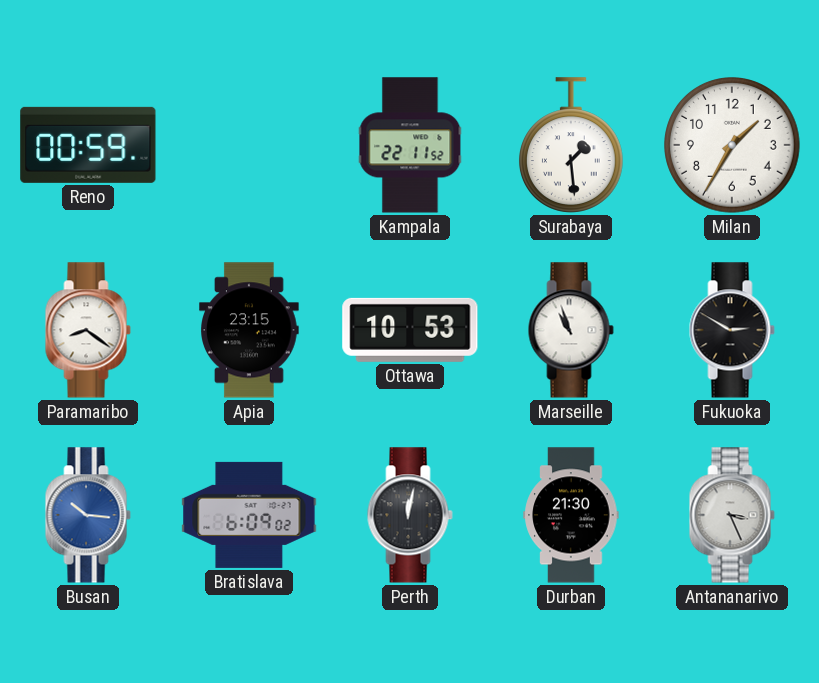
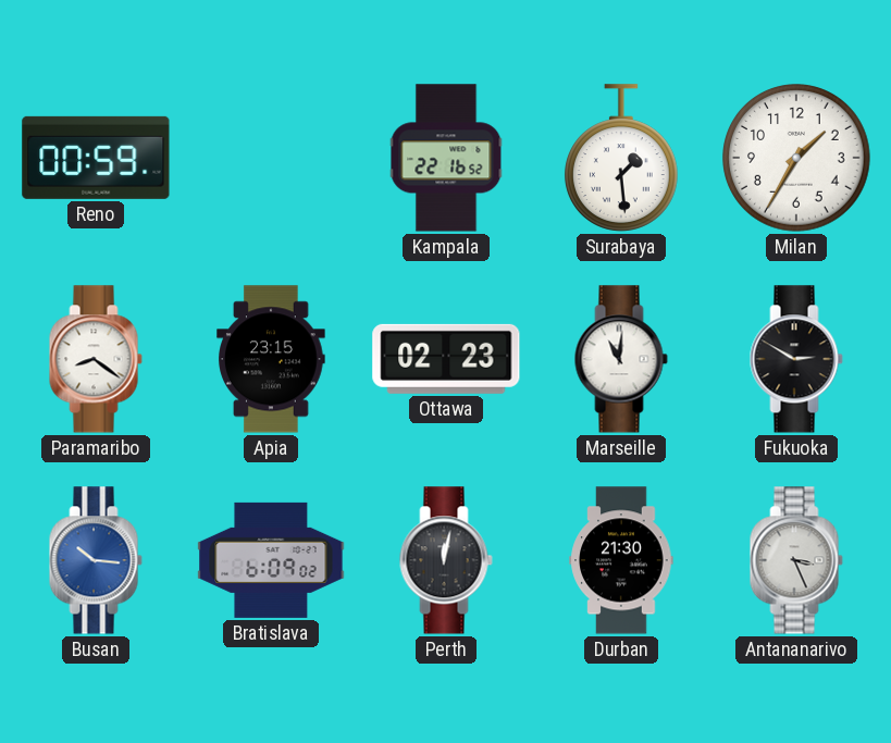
Kampala: 22:11 -> 22:16 (446, 158)
Ottawa: 10:53 -> 02:23 (446, 359)
Marseille: 10:57 -> 11:01 (621, 359)
